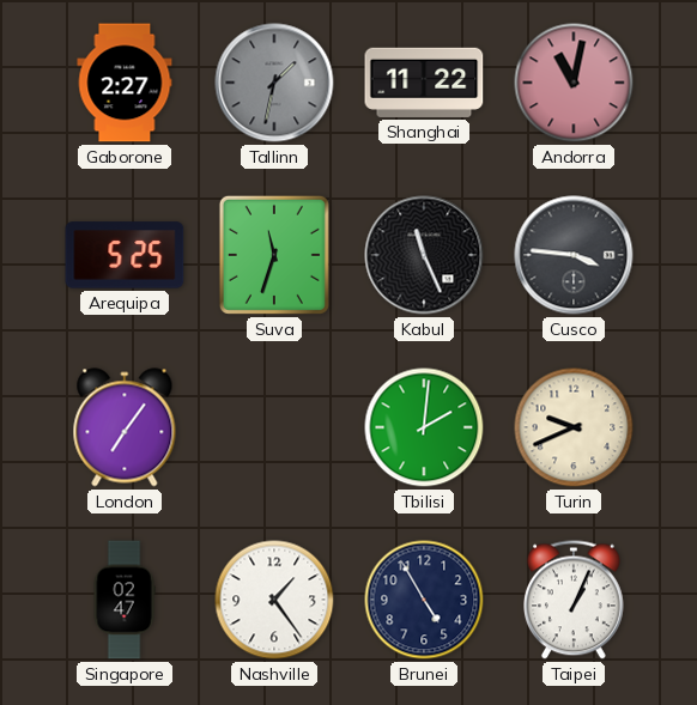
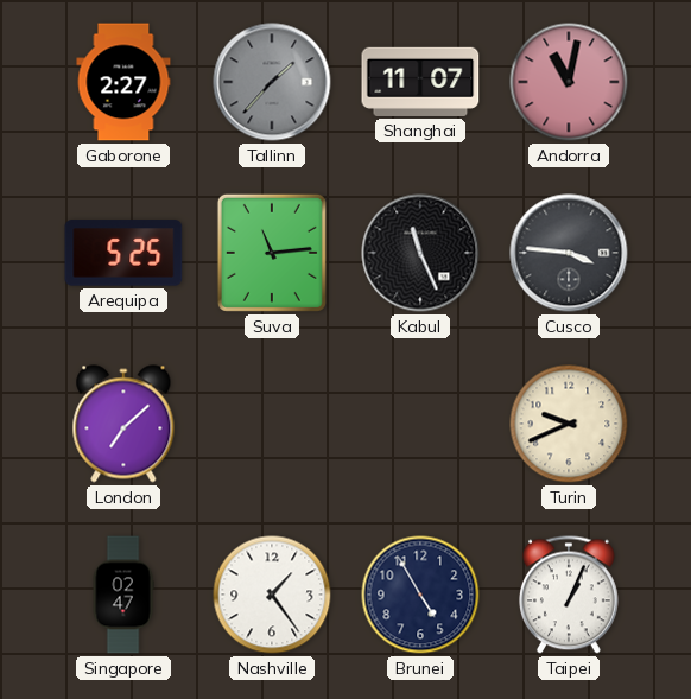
Tallinn: 1:32 -> 1:37 (272, 82)
Shanghai: 11:22 -> 11:07 (420, 82)
Suva: 11:33 -> 11:14 (272, 253)
London: 7:06 -> 7:08 (123, 424)
Tbilisi: 2:01 -> none (424, 427)
